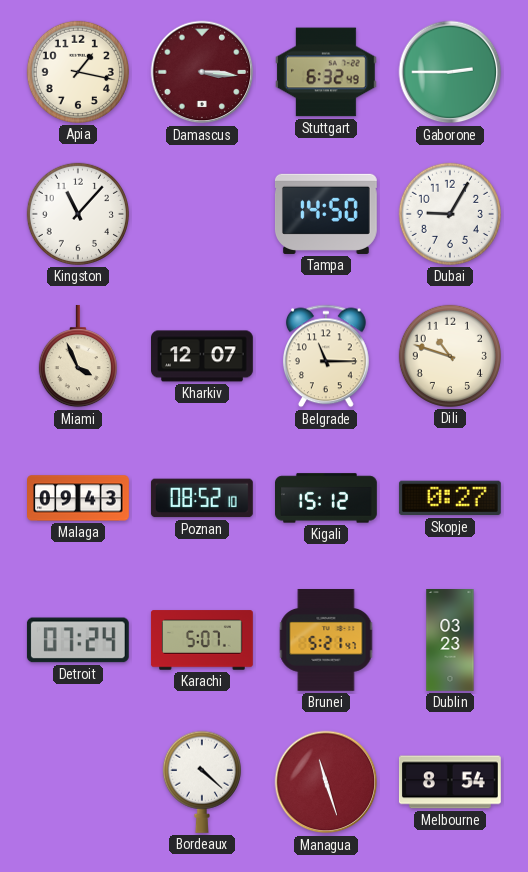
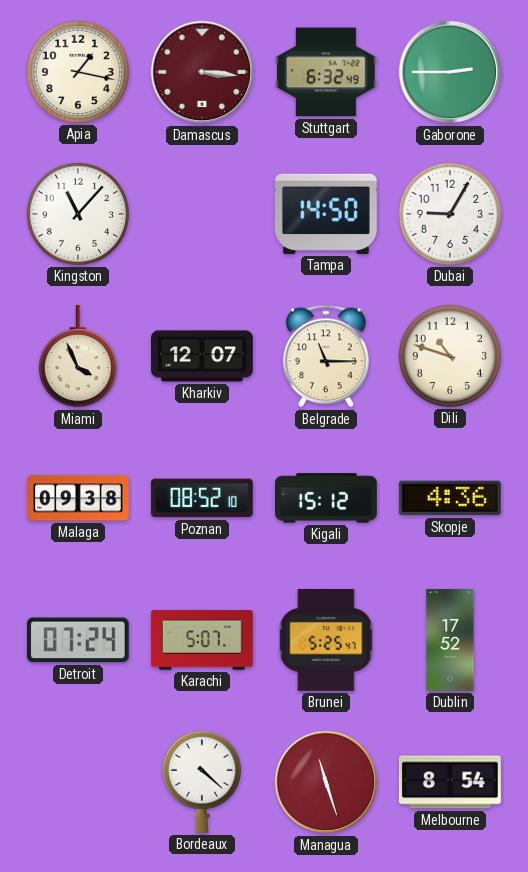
Malaga: 09:43 -> 09:38 (79, 498)
Skopje: 0:27 -> 4:36 (450, 498)
Brunei: 5:21 -> 5:25 (326, 641)
Dublin: 03:23 -> 17:52 (450, 641)
